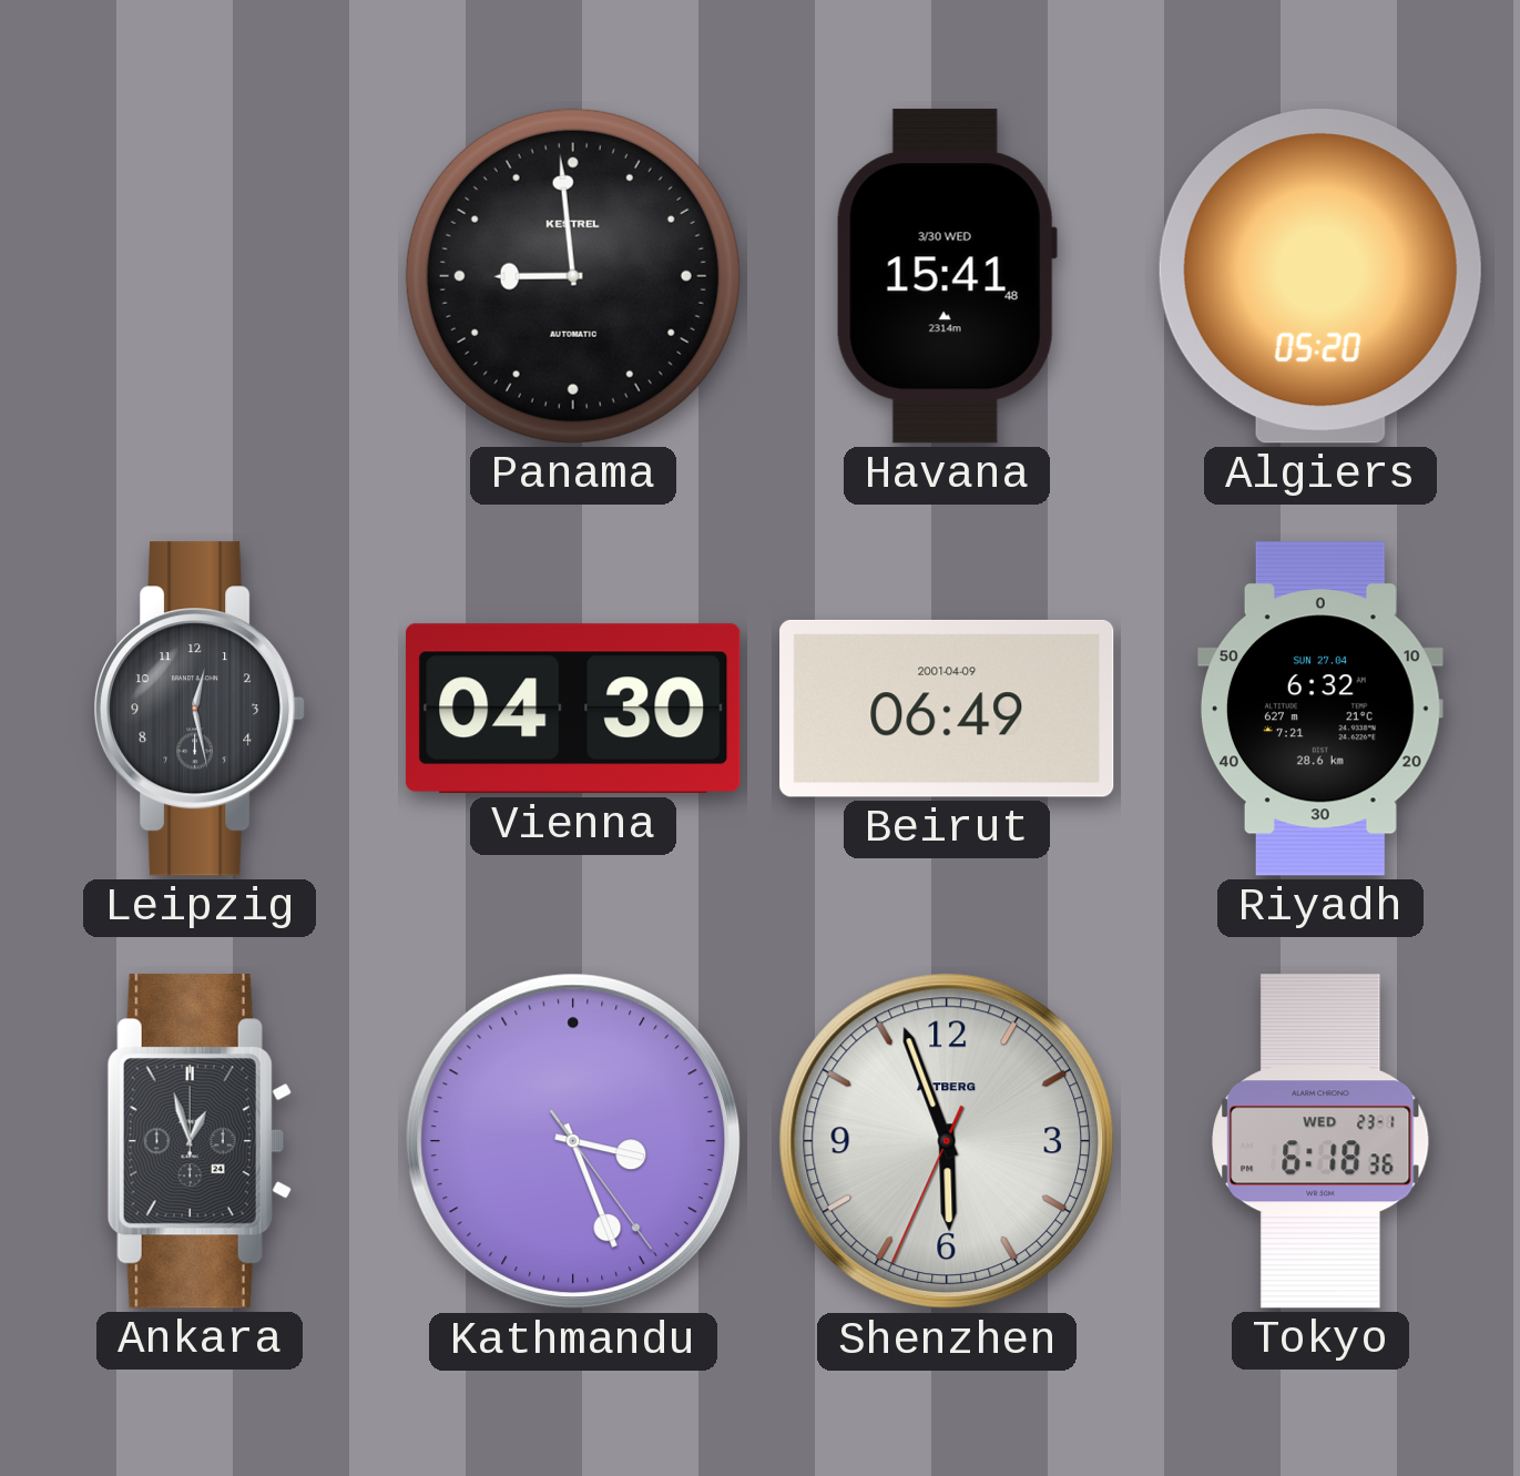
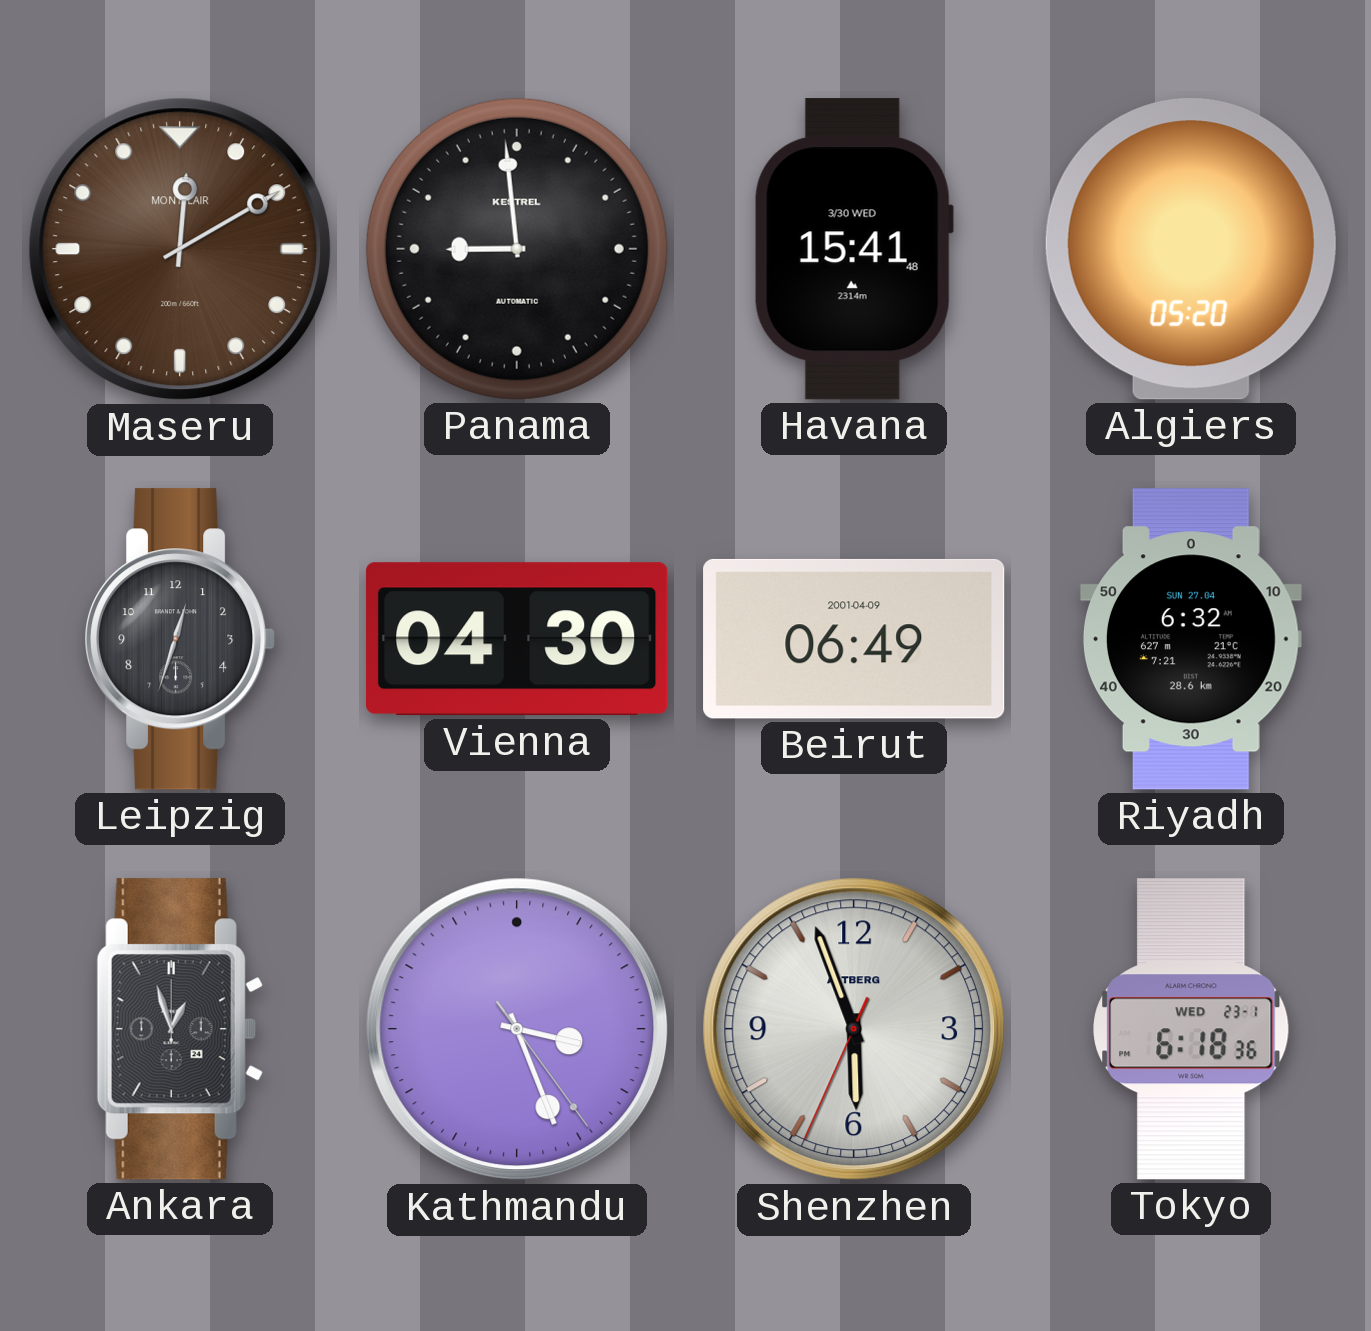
Maseru: none -> 12:10 (180, 249)
Leipzig: 12:28 -> 12:33 (180, 639)
